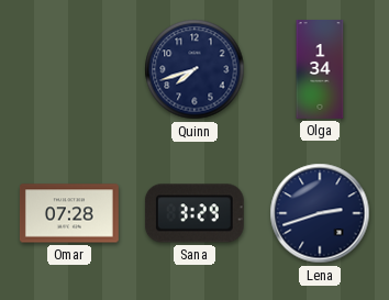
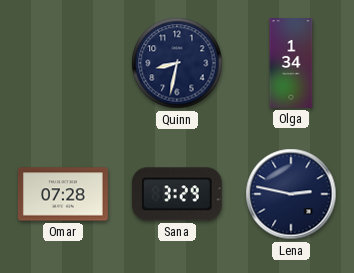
Quinn: 7:42 -> 8:32 (177, 63)
Lena: 2:42 -> 2:47 (291, 194)
